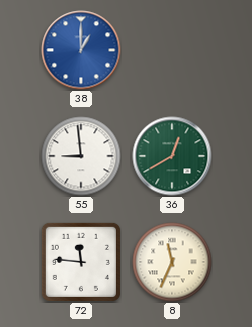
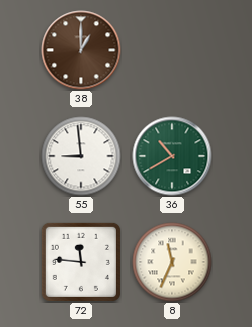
38 dial: blue -> brown (81, 50)
36: 12:40 -> 10:40 (172, 156)
